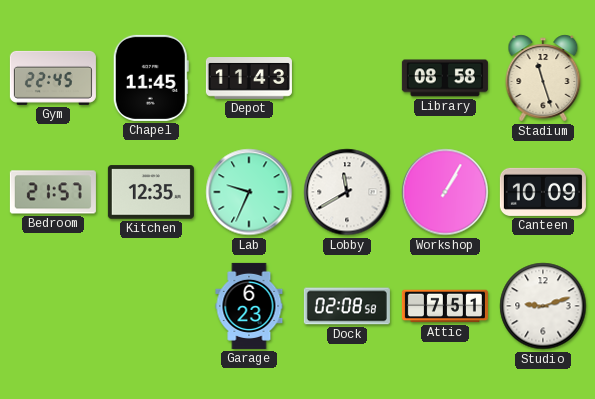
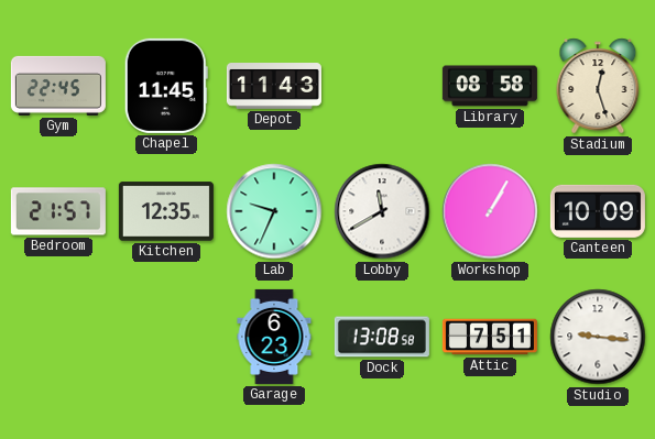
Stadium: 11:27 -> 12:27 (598, 86)
Dock: 02:08 -> 13:08 (382, 337)
Studio: 9:12 -> 9:16 (598, 337)
